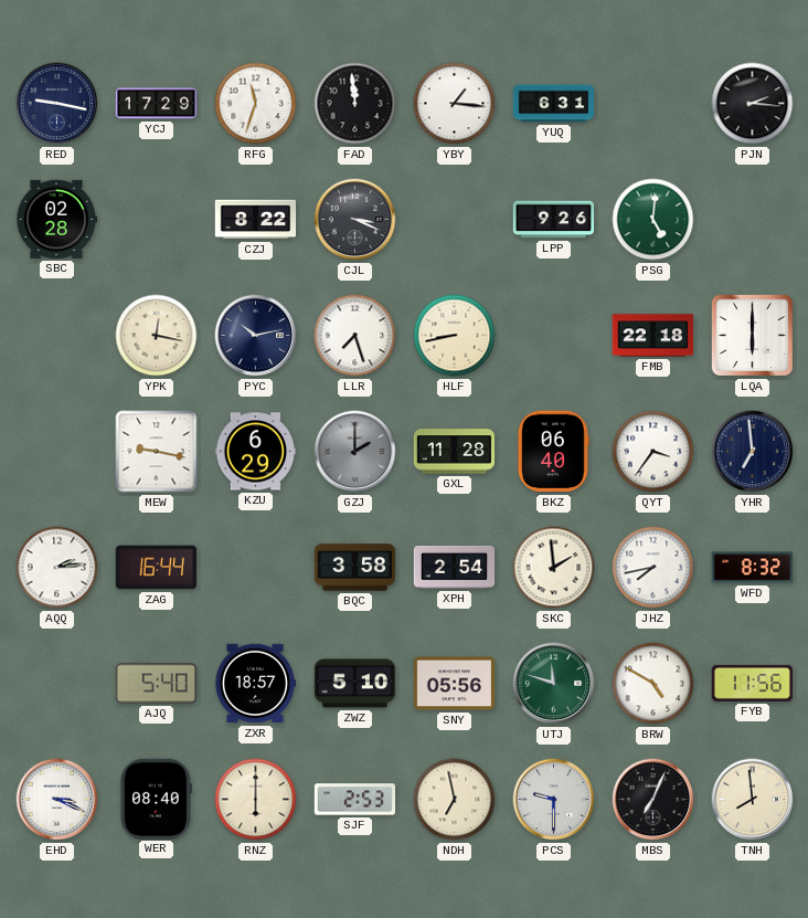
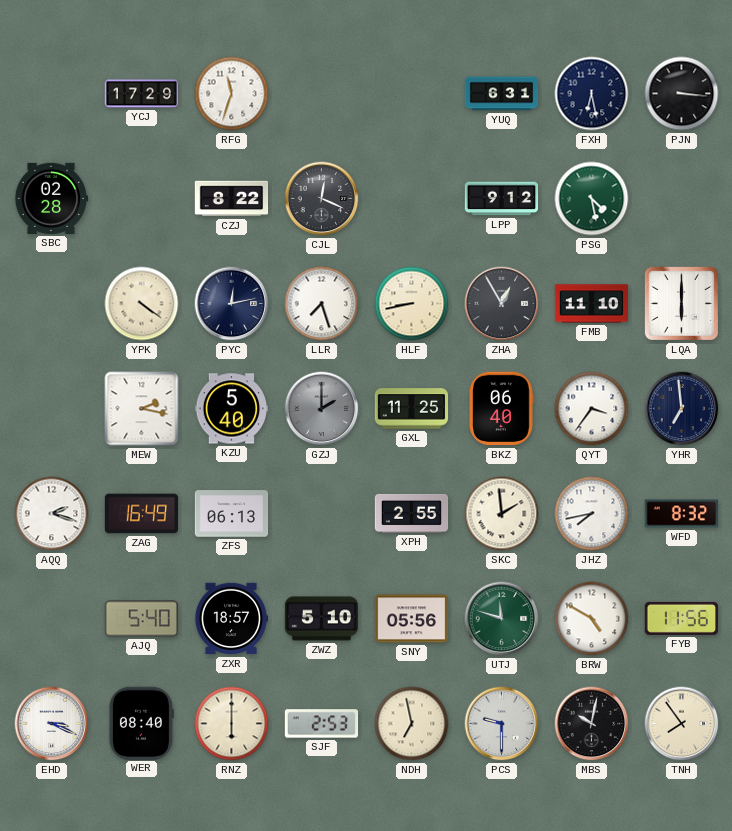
RED: 9:17 -> none (57, 104)
FAD: 11:59 -> none (355, 104)
YBY: 1:16 -> none (455, 104)
FXH: none -> 6:28 (592, 94)
PJN: 2:16 -> 3:16 (682, 94)
CJL: 3:19 -> 12:19 (322, 199)
LPP: 9:26 -> 9:12 (502, 199)
PSG: 5:01 -> 4:28 (592, 199)
YPK: 12:17 -> 4:21 (142, 304)
PYC: 10:13 -> 12:13 (232, 304)
ZHA: none -> 12:55 (502, 304)
FMB: 22:18 -> 11:10 (592, 304)
MEW: 9:17 -> 2:17 (142, 409)
KZU: 6:29 -> 5:40 (232, 409)
GXL: 11:28 -> 11:25 (412, 409)
AQQ: 2:14 -> 2:18 (52, 514)
ZAG: 16:44 -> 16:49 (142, 514)
ZFS: none -> 06:13 (232, 514)
BQC: 3:58 -> none (355, 568)
XPH: 2:54 -> 2:55 (412, 513)
MBS: 7:04 -> 10:02 (592, 724)
TNH: 7:59 -> 7:54 (682, 724)
